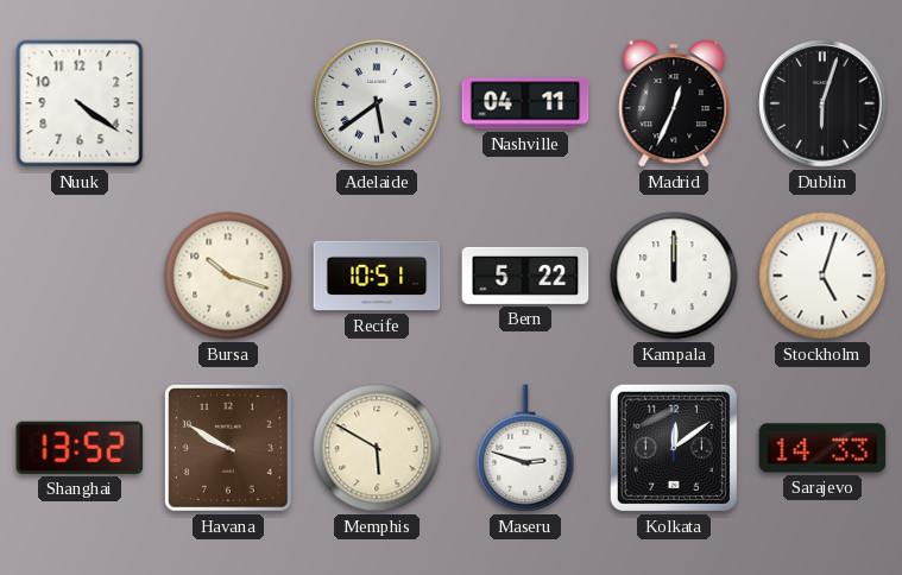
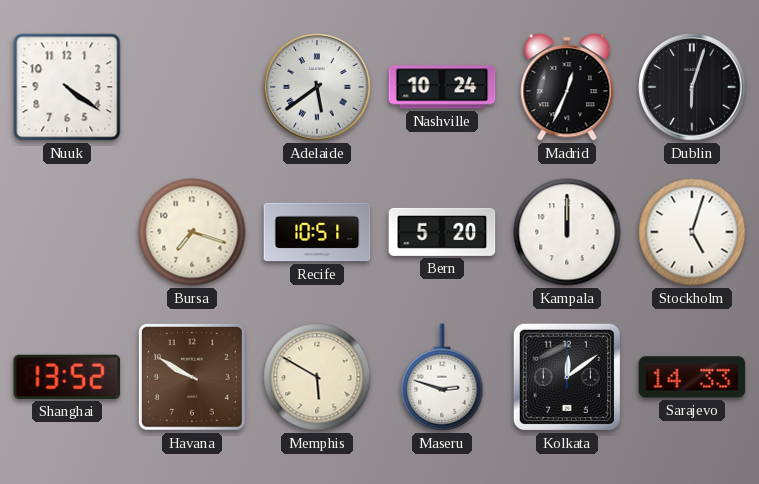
Nashville: 04:11 -> 10:24 (442, 87)
Bursa: 10:18 -> 7:18 (192, 232)
Bern: 5:22 -> 5:20 (442, 232)
